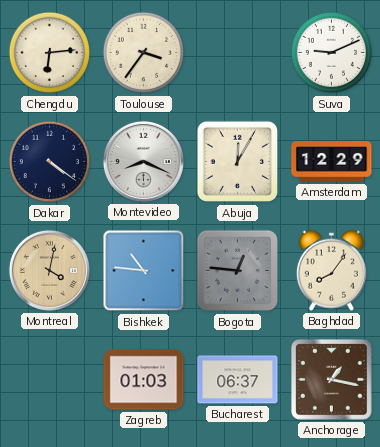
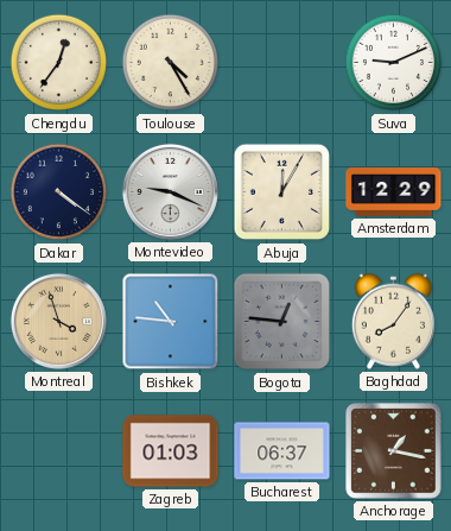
Chengdu: 6:14 -> 12:36 (59, 63)
Toulouse: 3:36 -> 4:25 (171, 63)
Montevideo: 8:19 -> 9:19 (170, 191)
Montreal: 4:02 -> 3:57 (58, 321)
